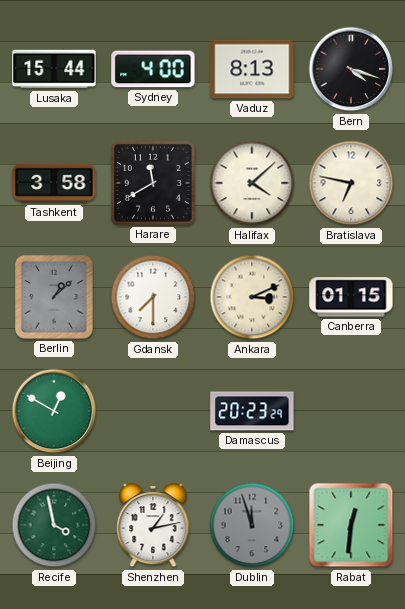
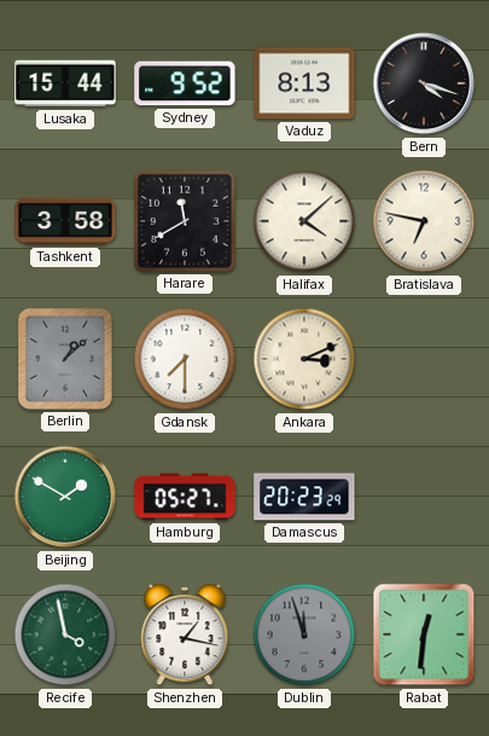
Sydney: 4:00 -> 9:52 (185, 83)
Canberra: 01:15 -> none (351, 297)
Beijing: 12:50 -> 1:50 (65, 497)
Hamburg: none -> 05:27 (185, 497)
Shenzhen: 1:13 -> 1:17 (185, 636)
